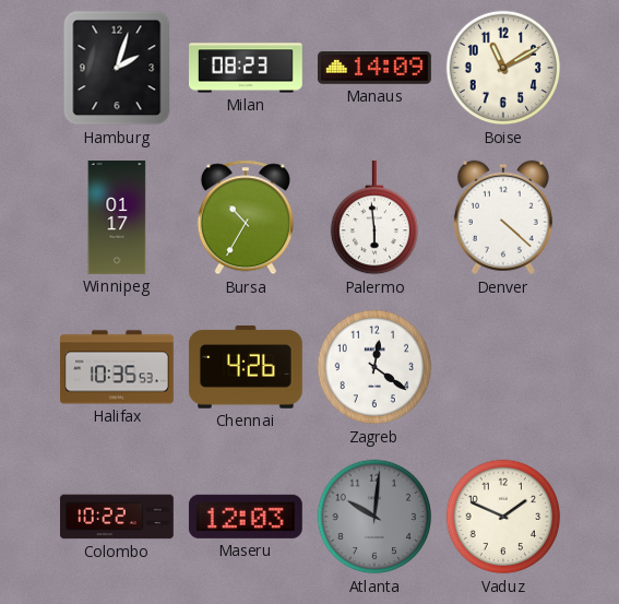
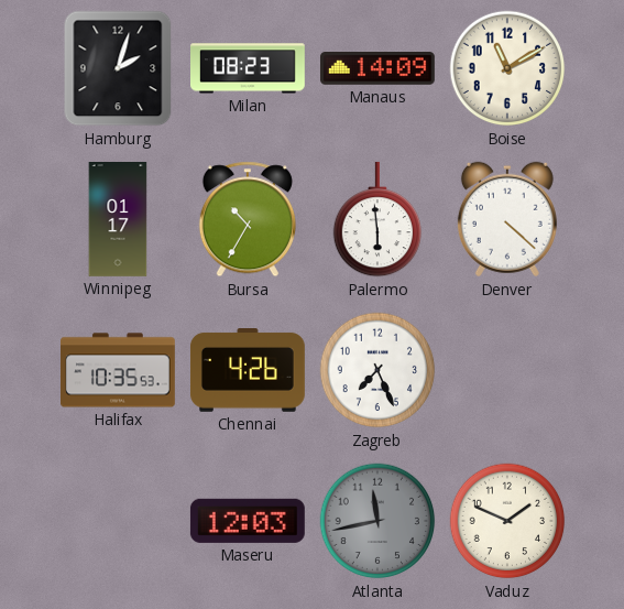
Zagreb: 12:21 -> 7:26 (377, 370)
Colombo: 10:22 -> none (118, 517)
Atlanta: 10:01 -> 11:43 (377, 521)
